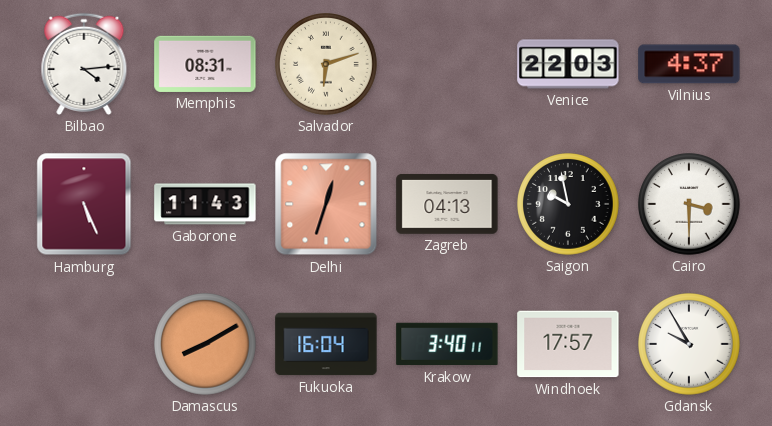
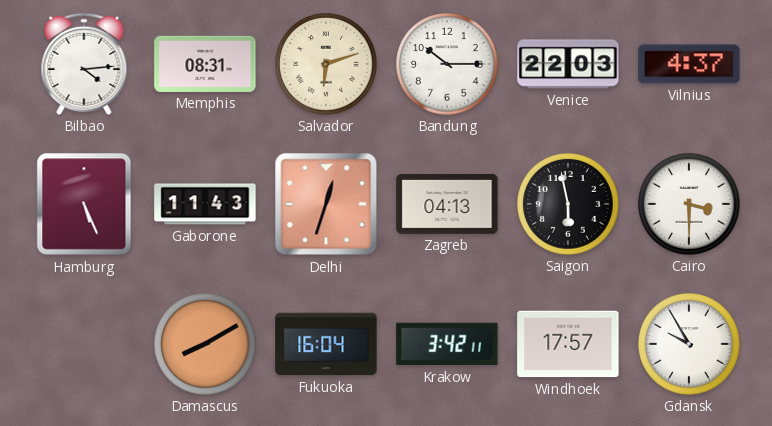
Bandung: none -> 10:15 (448, 65)
Saigon: 9:58 -> 5:58 (569, 205)
Krakow: 3:40 -> 3:42 (447, 344)
